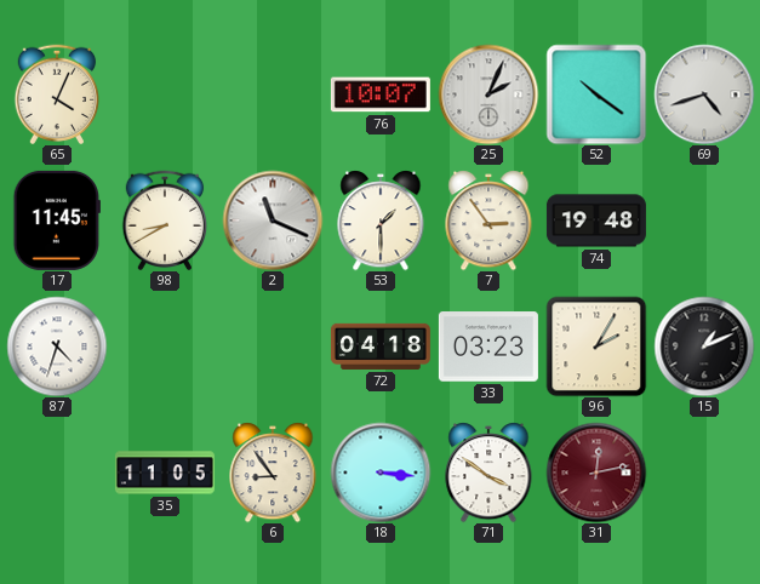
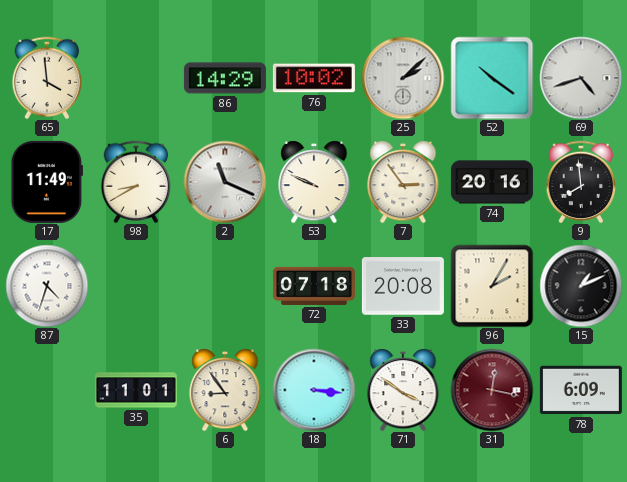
65: 4:04 -> 3:59 (47, 78)
86: none -> 14:29 (225, 78)
76: 10:07 -> 10:02 (314, 78)
25: 2:04 -> 2:08 (403, 78)
17: 11:45 -> 11:49 (47, 182)
53: 1:30 -> 9:49 (314, 182)
74: 19:48 -> 20:16 (492, 182)
9: none -> 7:59 (581, 182)
72: 04:18 -> 07:18 (314, 286)
33: 03:23 -> 20:08 (403, 286)
35: 11:05 -> 11:01 (136, 390)
31: 12:13 -> 12:17 (492, 390)
78: none -> 6:09 (581, 390)
